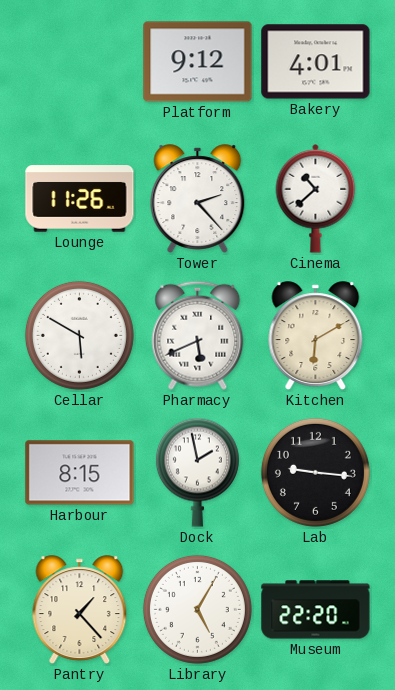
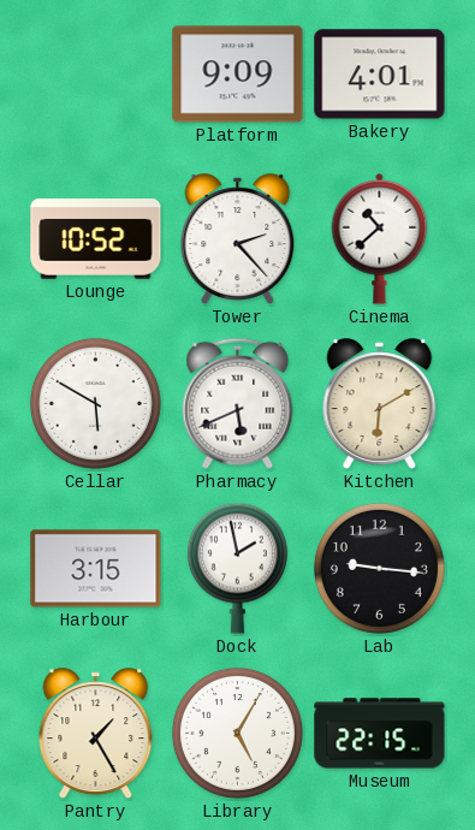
Platform: 9:12 -> 9:09 (238, 75)
Lounge: 11:26 -> 10:52 (96, 239)
Harbour: 8:15 -> 3:15 (96, 569)
Pantry: 1:23 -> 1:25 (96, 734)
Museum: 22:20 -> 22:15 (380, 734)
